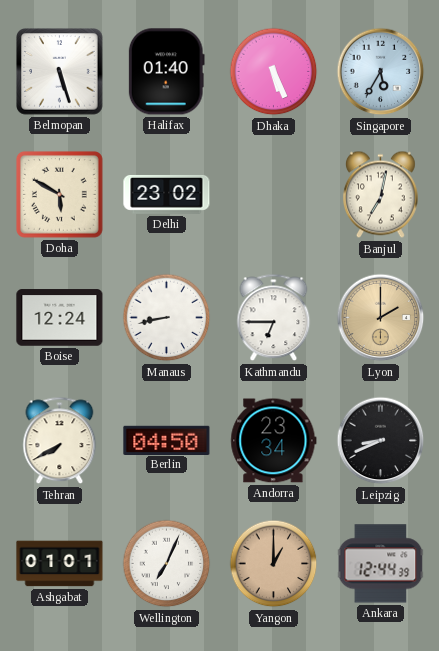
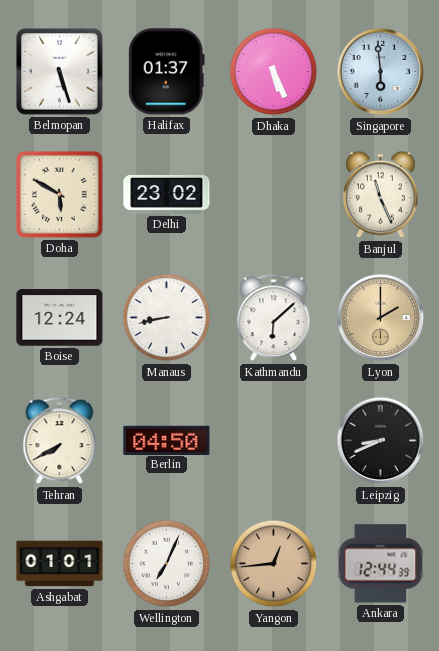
Halifax: 01:40 -> 01:37 (166, 72)
Singapore: 5:35 -> 5:59 (381, 72)
Banjul: 7:02 -> 11:26 (380, 195)
Kathmandu: 6:45 -> 6:08 (274, 318)
Andorra: 23:34 -> none (274, 441)
Yangon: 1:00 -> 12:44 (274, 564)
